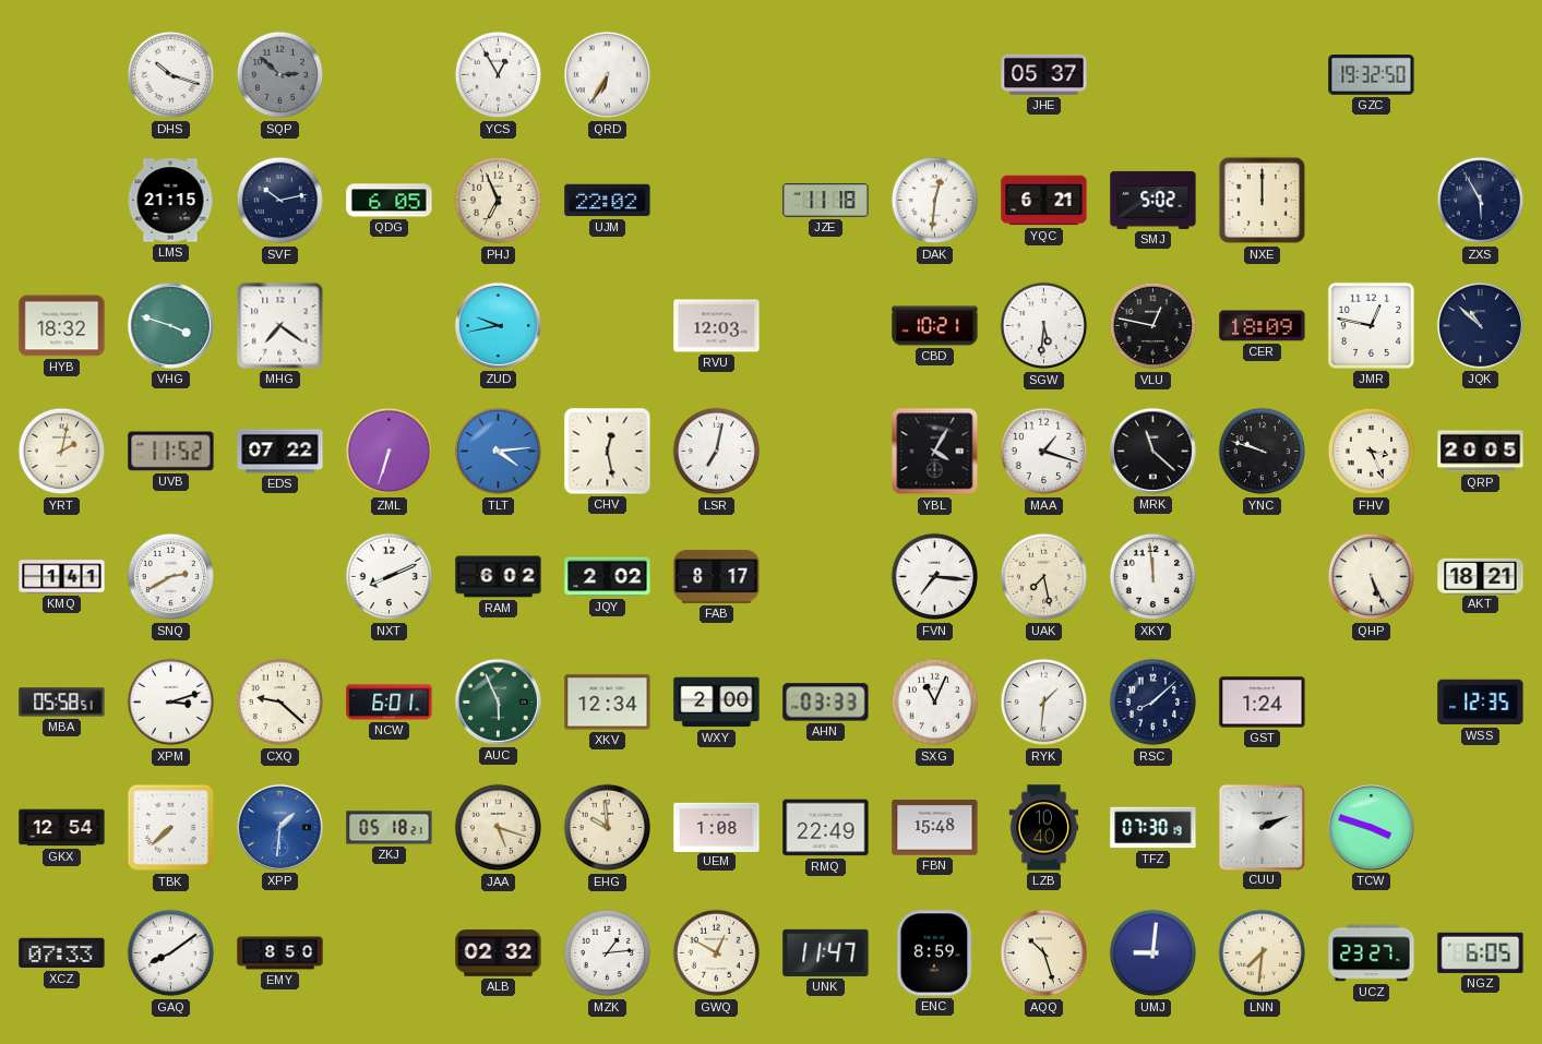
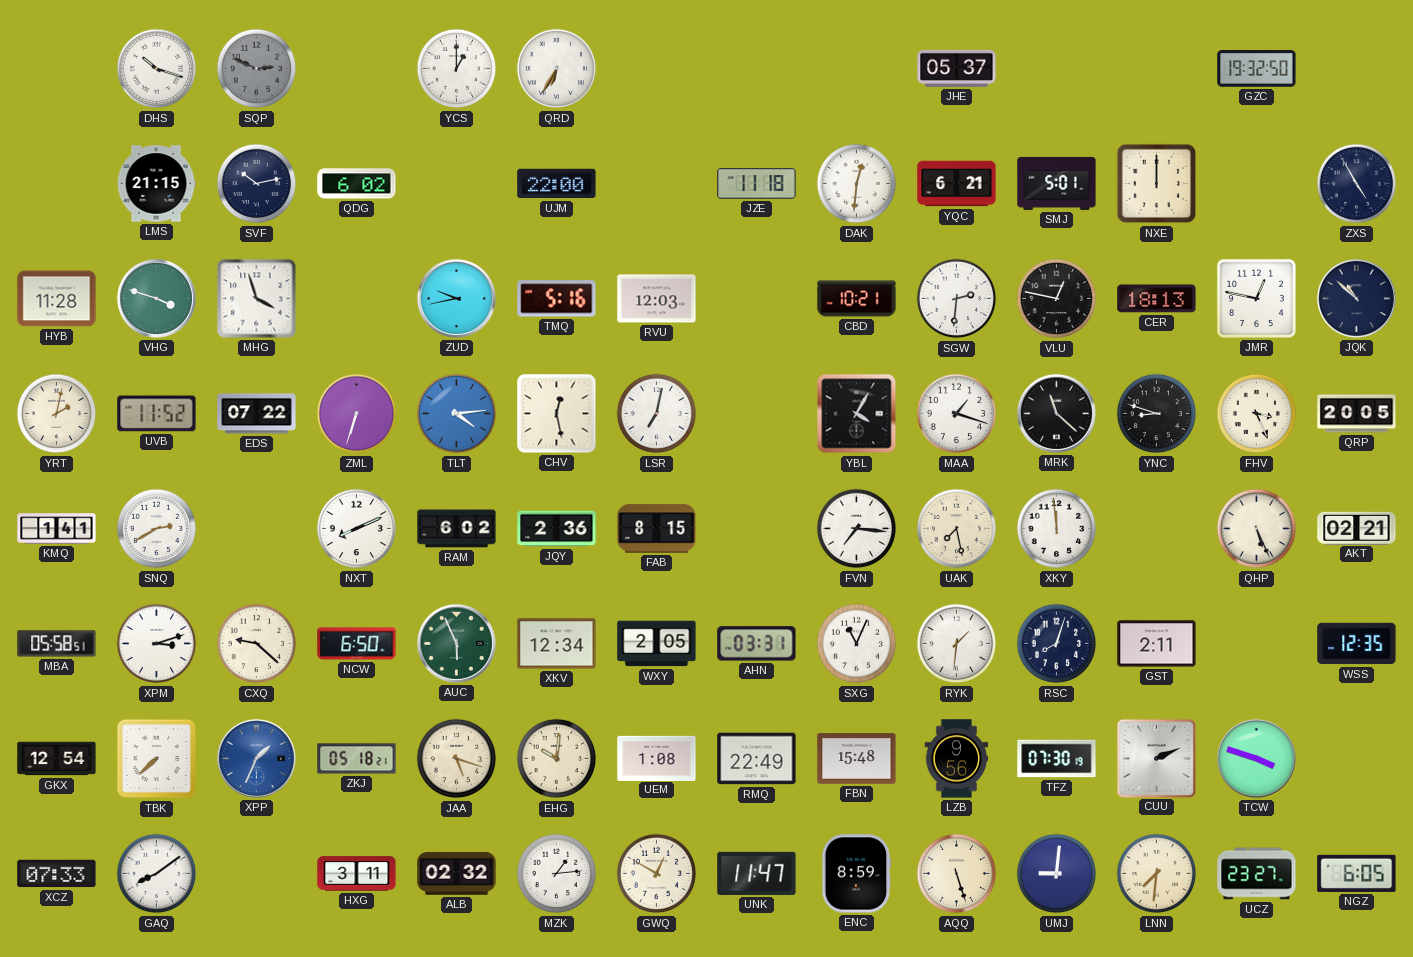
SQP: 2:52 -> 2:49 (257, 69)
YCS: 12:55 -> 1:00 (457, 69)
QDG: 6:05 -> 6:02 (357, 184)
PHJ: 6:56 -> none (499, 201)
UJM: 22:02 -> 22:00 (557, 184)
SMJ: 5:02 -> 5:01 (1057, 183)
ZXS: 5:55 -> 4:55 (1357, 184)
HYB: 18:32 -> 11:28 (57, 299)
MHG: 7:21 -> 3:57 (257, 299)
TMQ: none -> 5:16 (557, 299)
SGW: 5:31 -> 2:31 (957, 299)
CER: 18:09 -> 18:13 (1157, 299)
YNC: 9:48 -> 8:48 (1157, 414)
JQY: 2:02 -> 2:36 (557, 529)
FAB: 8:17 -> 8:15 (657, 529)
AKT: 18:21 -> 02:21 (1357, 528)
NCW: 6:01 -> 6:50 (357, 644)
WXY: 2:00 -> 2:05 (657, 644)
AHN: 03:33 -> 03:31 (757, 644)
RSC: 8:08 -> 8:03 (1057, 644)
GST: 1:24 -> 2:11 (1157, 644)
XPP: 1:31 -> 1:34 (256, 758)
EHG: 9:59 -> 10:01 (557, 759)
LZB: 10:40 -> 9:56 (957, 759)
EMY: 8:50 -> none (280, 953)
HXG: none -> 3:11 (357, 874)
AQQ: 10:27 -> 5:27 (957, 874)
